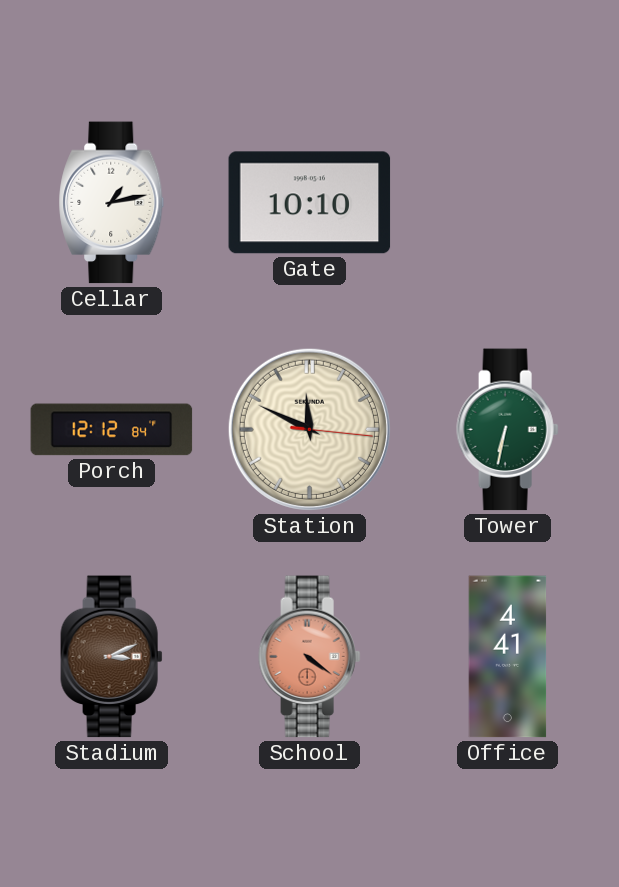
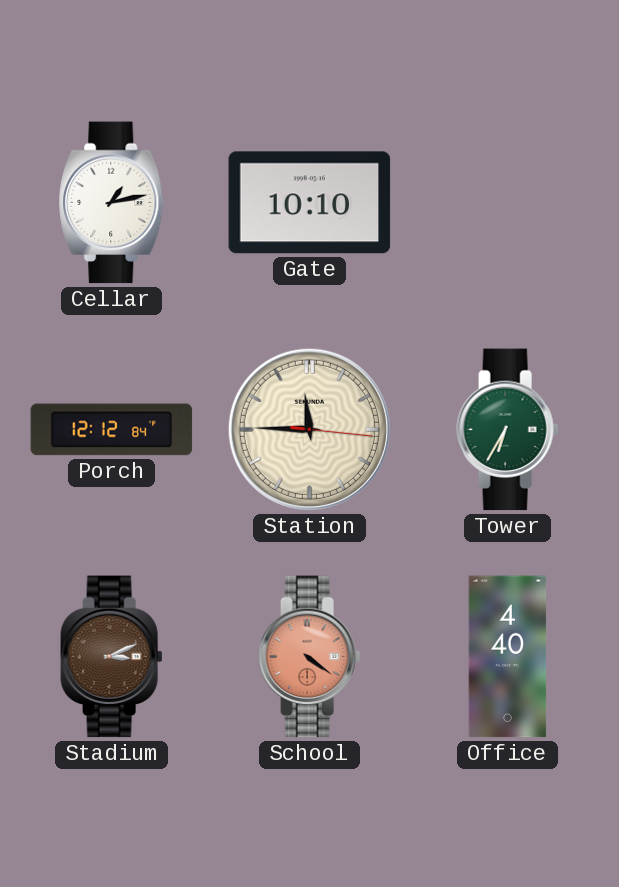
Station: 11:49 -> 11:45 (309, 429)
Tower: 6:32 -> 6:35 (508, 430)
Office: 4:41 -> 4:40 (508, 657)
